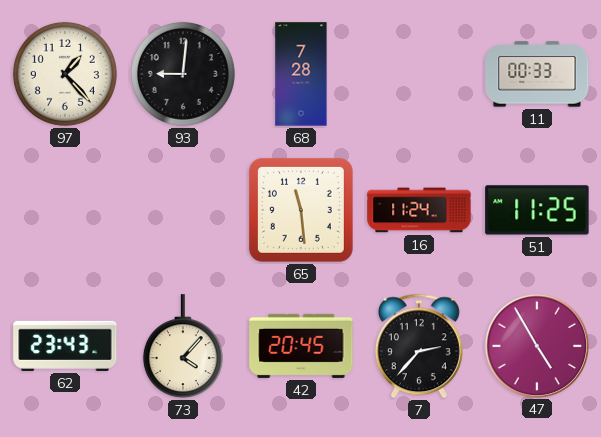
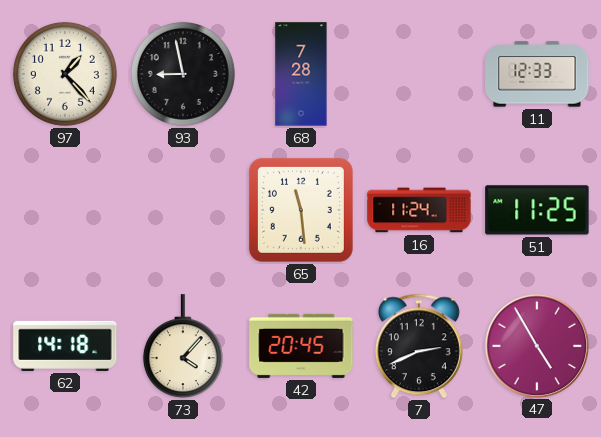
93: 9:01 -> 8:58 (183, 74)
11: 00:33 -> 12:33 (537, 74)
62: 23:43 -> 14:18 (65, 346)
7: 2:37 -> 2:41 (419, 346)
